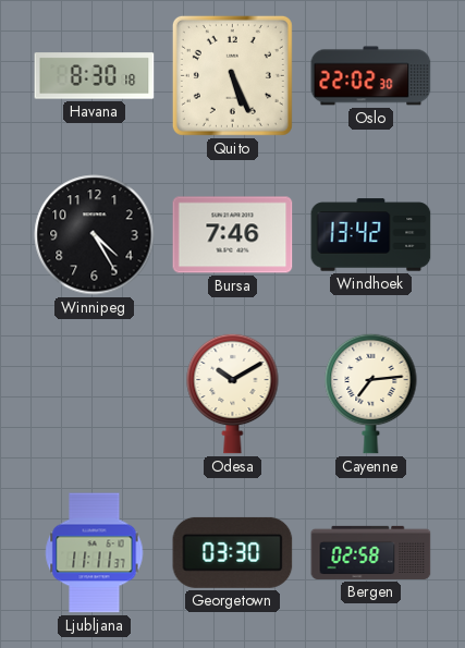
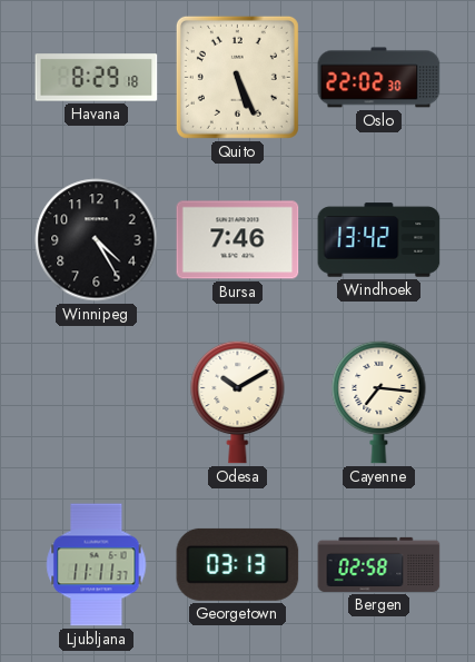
Havana: 8:30 -> 8:29 (97, 78)
Cayenne: 7:14 -> 7:16 (379, 402)
Georgetown: 03:30 -> 03:13 (238, 564)
